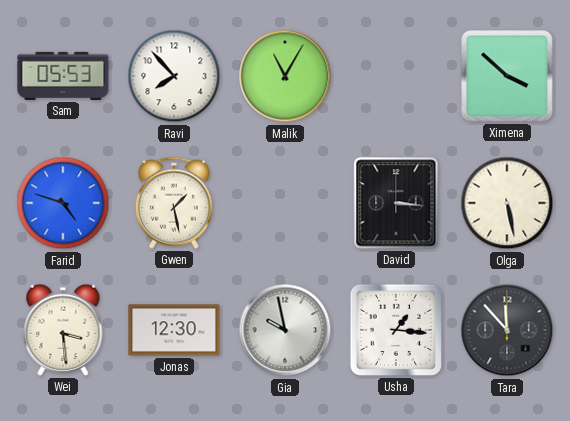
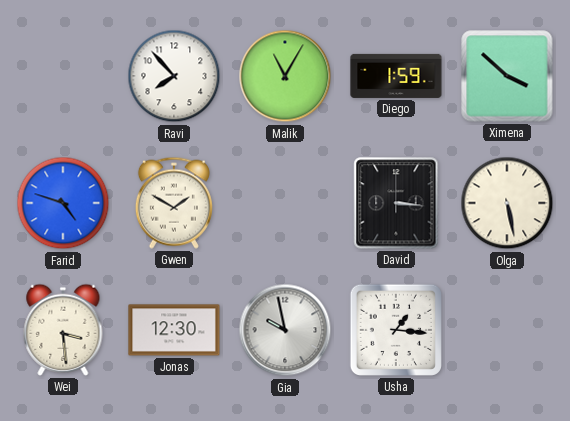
Sam: 05:53 -> none (63, 76)
Diego: none -> 1:59 (396, 76)
Gwen: 1:28 -> 1:50 (174, 203)
Tara: 11:53 -> none (507, 330)
